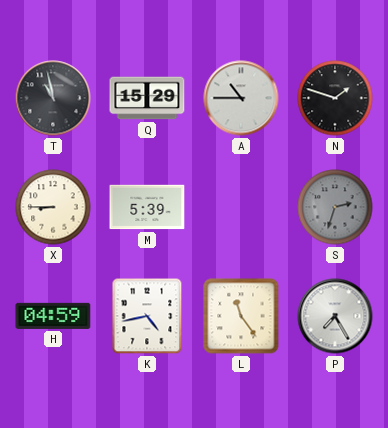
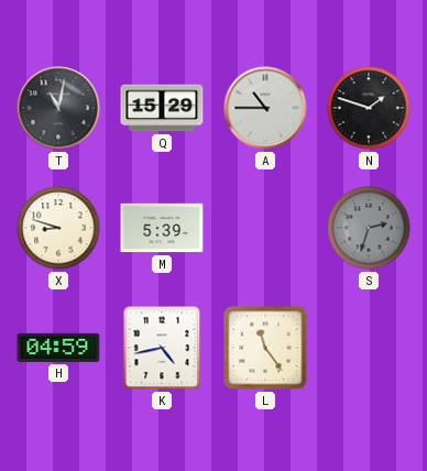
T: 10:58 -> 11:02 (58, 108)
X: 8:45 -> 8:48 (58, 228)
P: 7:25 -> none (335, 316)
